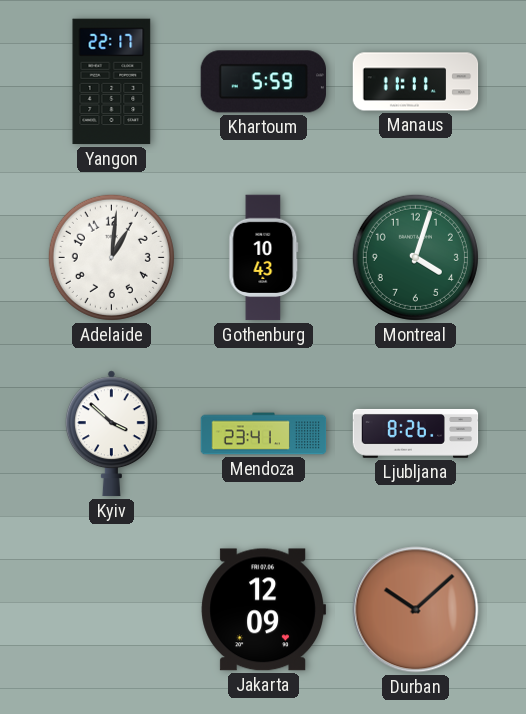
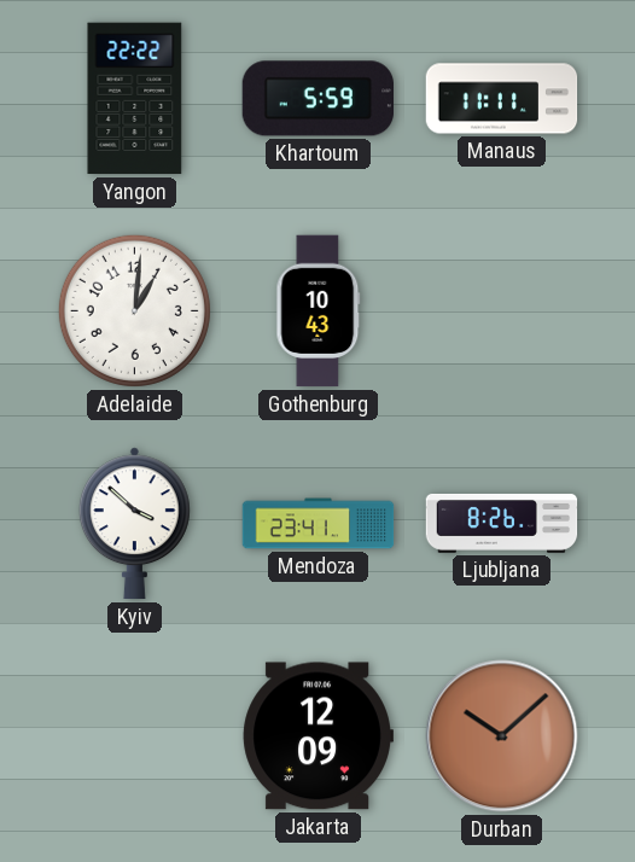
Yangon: 22:17 -> 22:22 (135, 99)
Montreal: 4:03 -> none (415, 257)
